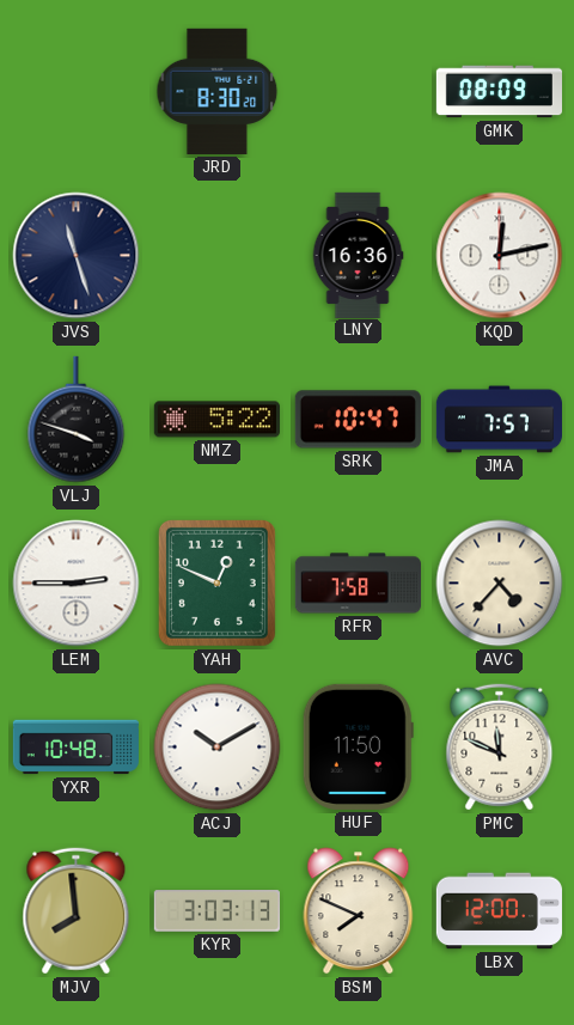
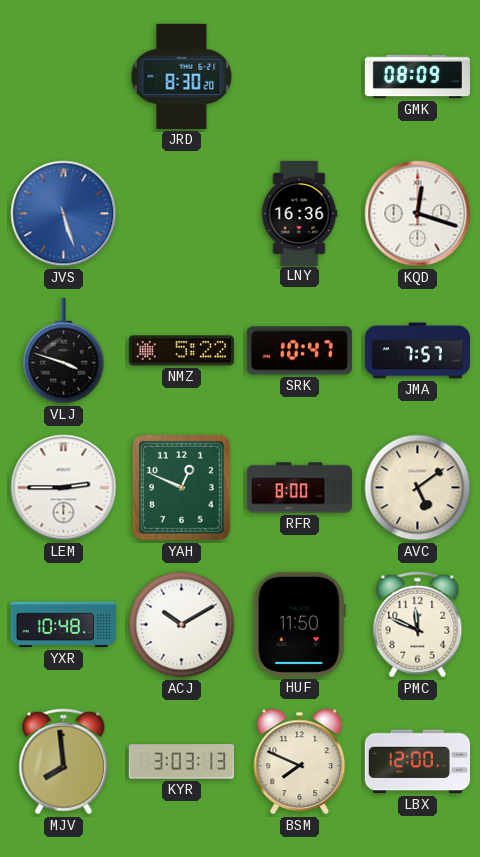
JVS: 11:27 -> 5:27 (64, 214)
JVS dial: navy -> blue (64, 214)
KQD: 12:13 -> 12:18 (418, 214)
RFR: 7:58 -> 8:00 (299, 488)
AVC: 4:37 -> 5:09 (418, 488)
